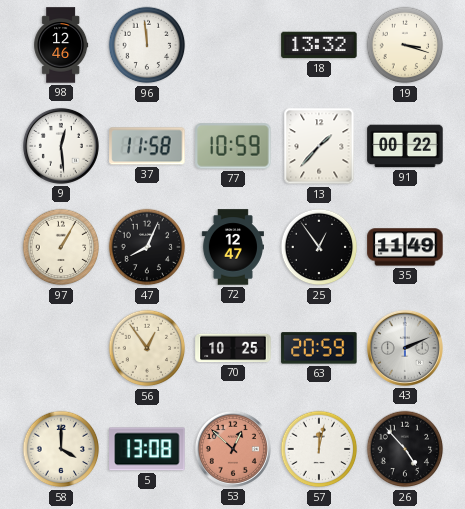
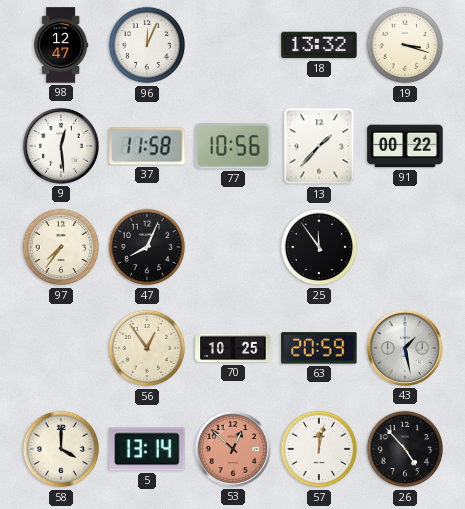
98: 12:46 -> 12:47 (61, 45)
96: 11:59 -> 12:04 (147, 45)
77: 10:59 -> 10:56 (233, 146)
97: 1:05 -> 7:36 (61, 247)
72: 12:47 -> none (232, 247)
25: 12:54 -> 11:54 (319, 247)
35: 11:49 -> none (405, 247)
43: 2:11 -> 1:28 (405, 348)
5: 13:08 -> 13:14 (147, 449)
